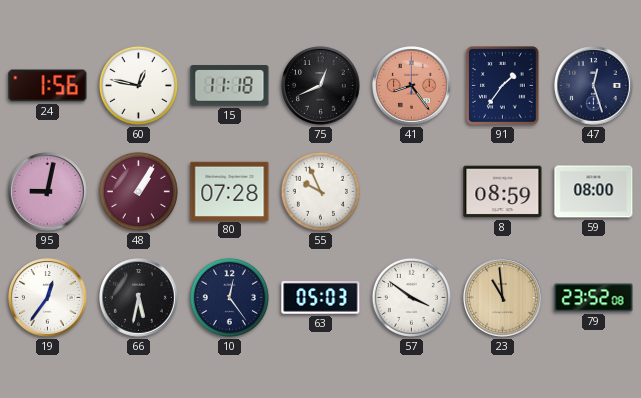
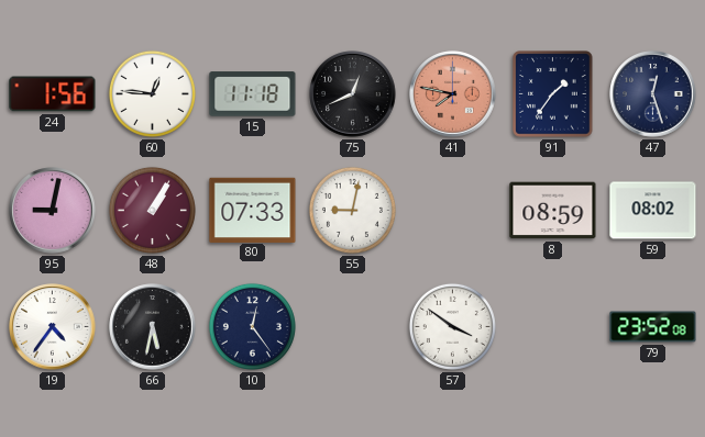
60: 12:47 -> 12:46 (152, 93)
41: 8:24 -> 7:47 (453, 94)
80: 07:28 -> 07:33 (253, 210)
55: 9:56 -> 9:02 (352, 210)
59: 08:00 -> 08:02 (653, 211)
19: 12:36 -> 4:36 (53, 327)
63: 05:03 -> none (321, 298)
23: 10:59 -> none (503, 298)
